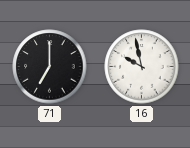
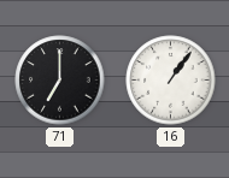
16: 9:58 -> 1:06 (171, 81)
